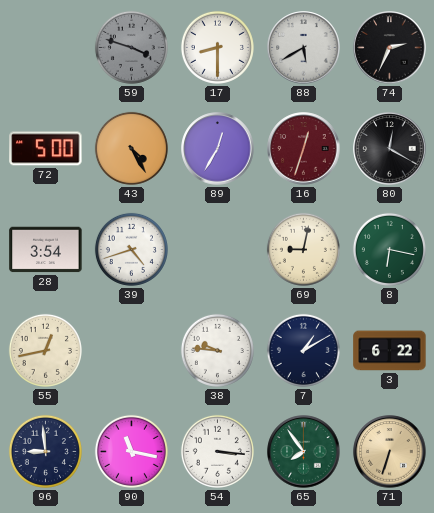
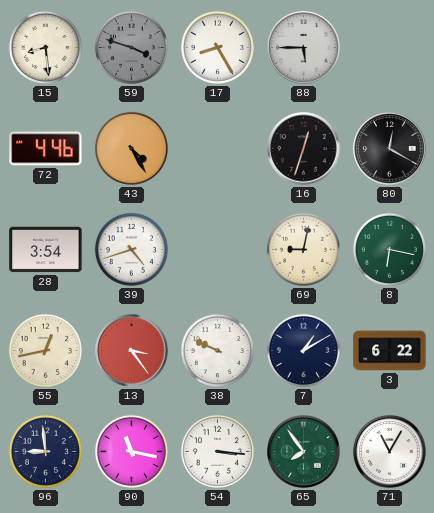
15: none -> 8:29 (45, 47)
17: 8:30 -> 8:25 (217, 47)
88: 5:40 -> 5:45 (304, 48)
74: 2:34 -> none (390, 48)
72: 5:00 -> 4:46 (46, 149)
89: 12:35 -> none (218, 149)
16 dial: burgundy -> black (304, 149)
13: none -> 3:24 (132, 351)
38: 9:46 -> 9:49 (217, 350)
71: 6:33 -> 11:05 (390, 452)
71 dial: champagne -> white (390, 452)
